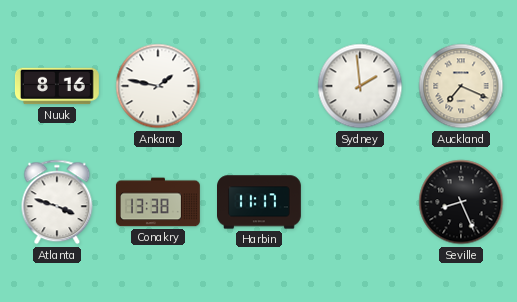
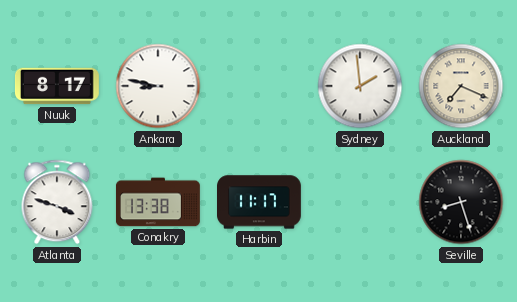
Nuuk: 8:16 -> 8:17 (57, 86)
Ankara: 1:47 -> 8:47 (158, 86)
Seville: 8:26 -> 8:27 (461, 202)
